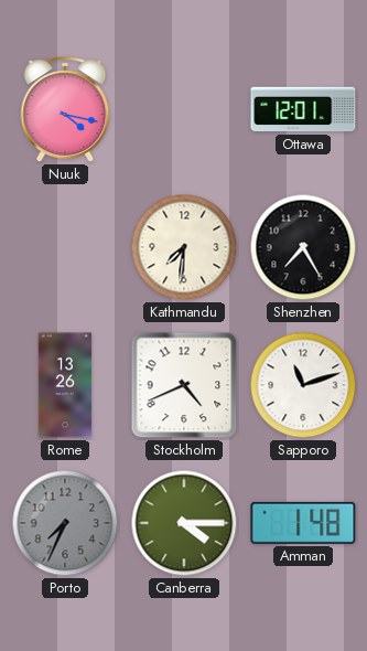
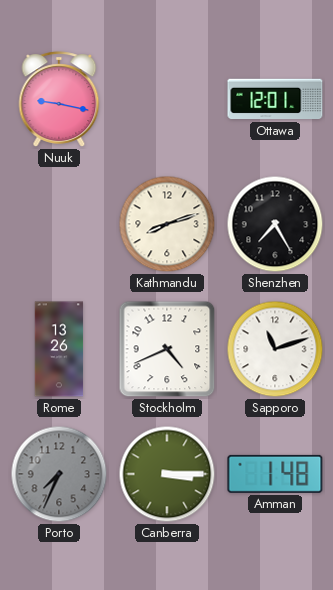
Nuuk: 4:17 -> 9:17 (59, 99)
Kathmandu: 7:31 -> 8:12 (167, 224)
Canberra: 4:15 -> 3:15 (167, 474)
